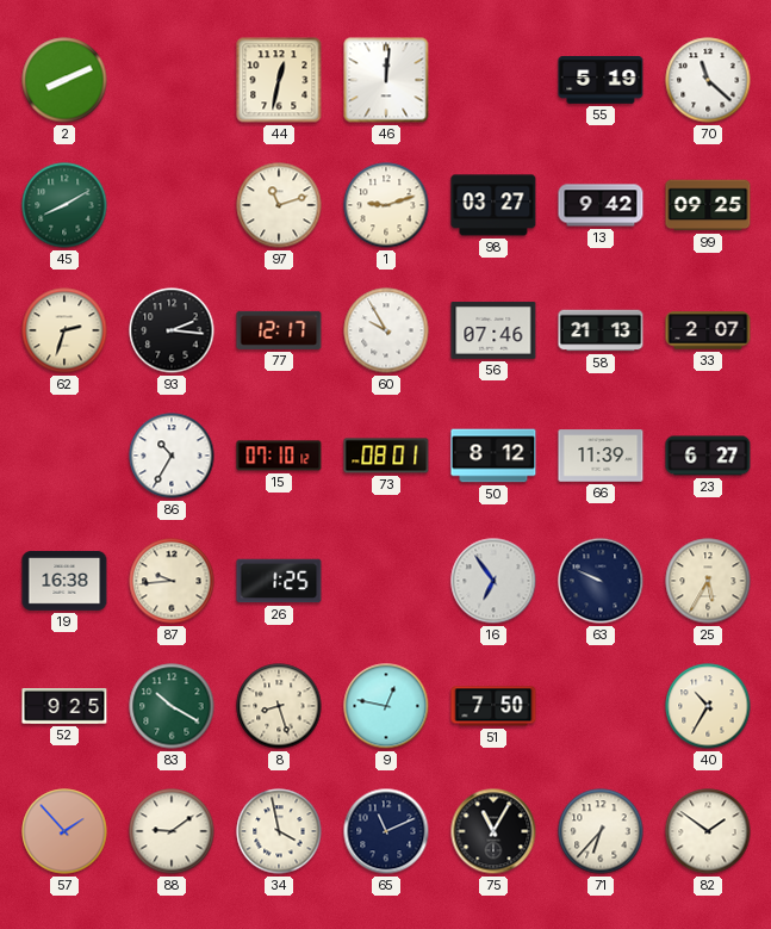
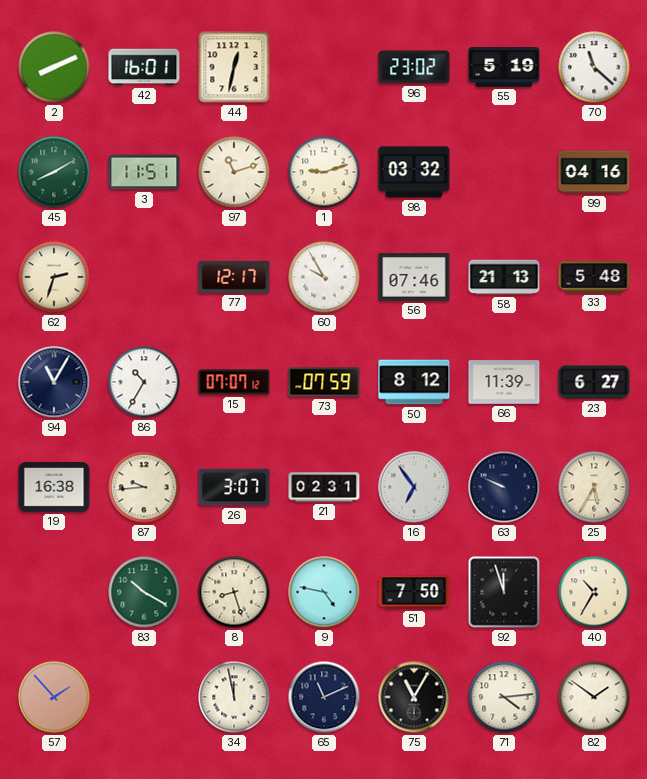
42: none -> 16:01 (144, 67)
46: 12:01 -> none (386, 80)
96: none -> 23:02 (414, 67)
3: none -> 11:51 (144, 172)
98: 03:27 -> 03:32 (414, 172)
13: 9:42 -> none (601, 205)
99: 09:25 -> 04:16 (594, 172)
93: 2:16 -> none (172, 330)
33: 2:07 -> 5:48 (594, 277)
94: none -> 11:05 (54, 382)
15: 07:10 -> 07:07 (234, 382)
73: 08:01 -> 07:59 (324, 382)
26: 1:25 -> 3:07 (234, 487)
21: none -> 02:31 (324, 487)
52: 9:25 -> none (64, 707)
9: 12:47 -> 4:47 (324, 592)
92: none -> 11:57 (504, 592)
88: 9:09 -> none (172, 831)
34: 3:58 -> 11:58 (234, 697)
71: 6:37 -> 4:14 (504, 697)
